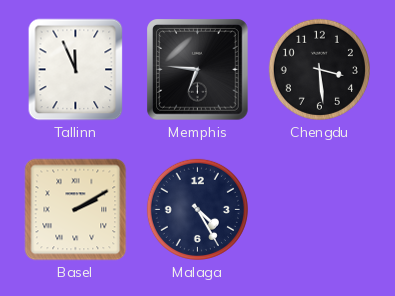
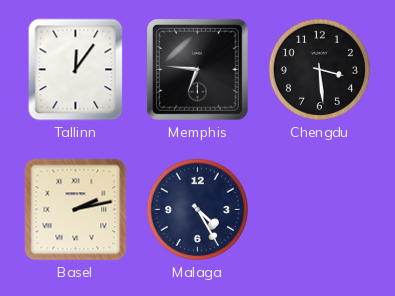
Tallinn: 11:56 -> 12:06 (76, 70)
Basel: 2:10 -> 2:13 (76, 210)
